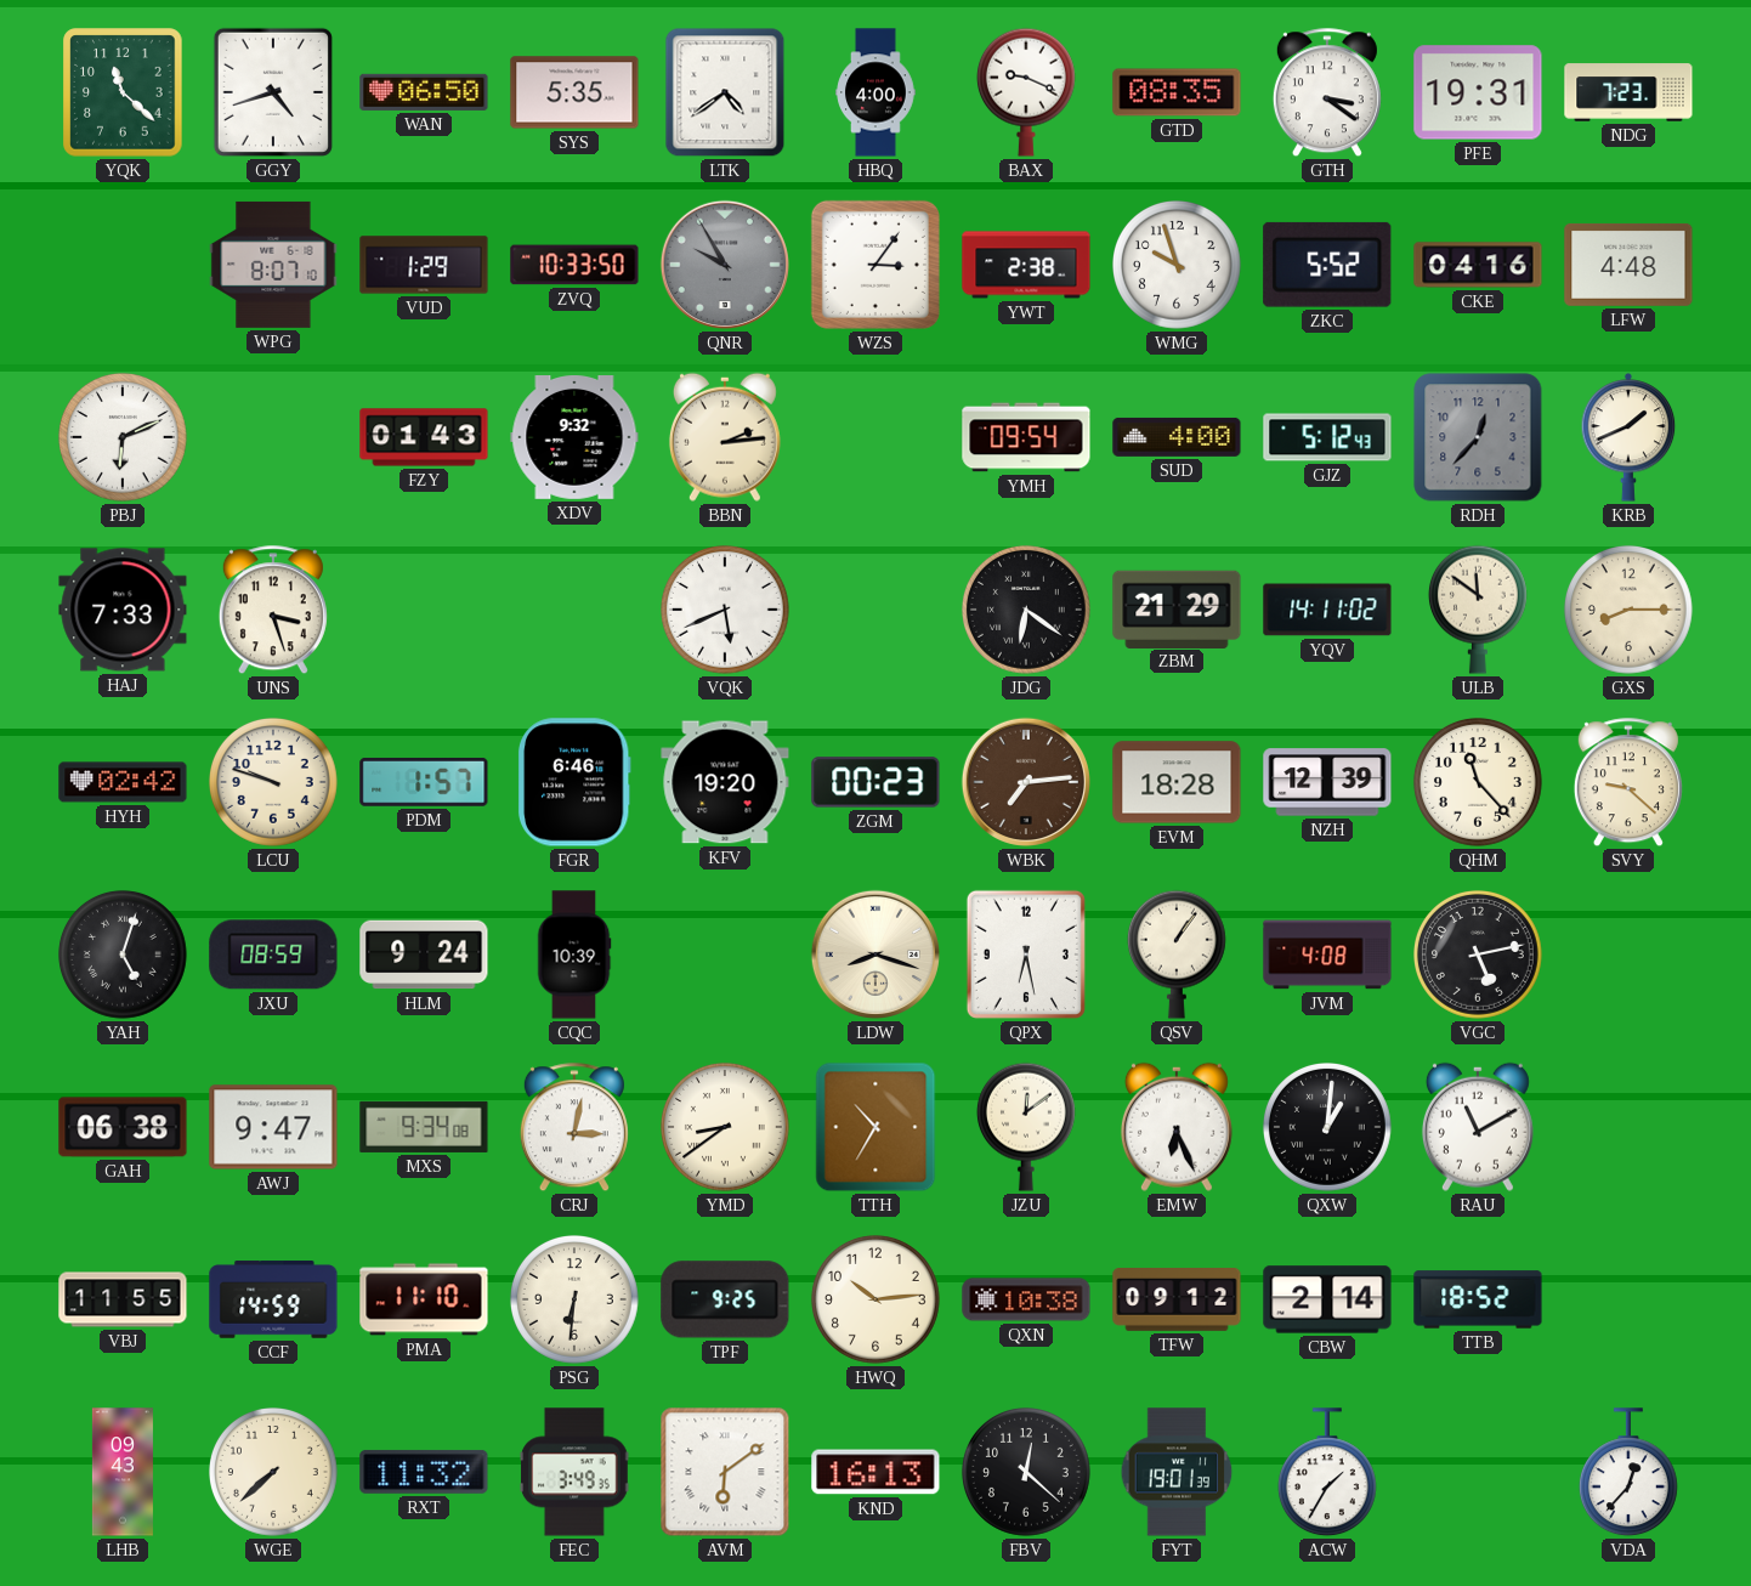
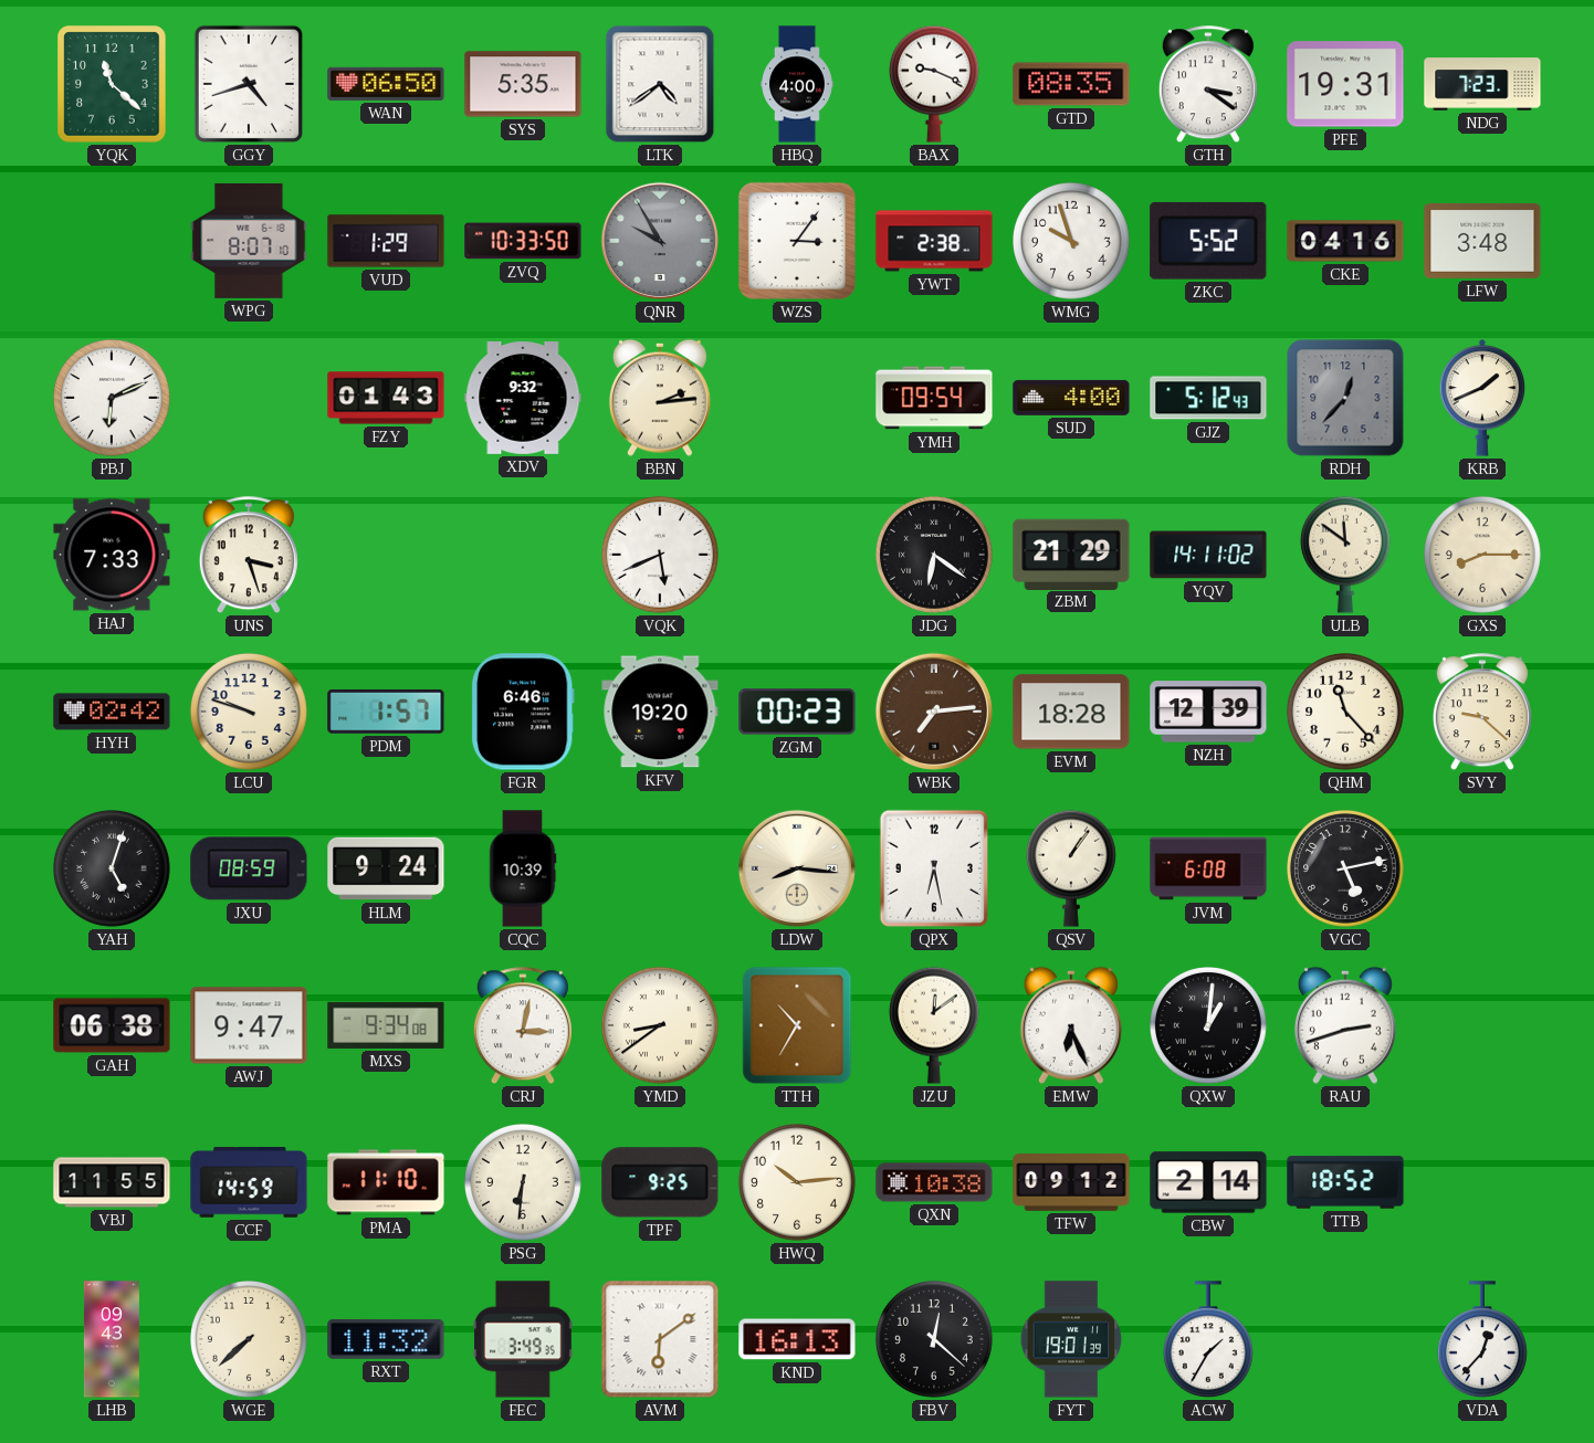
LFW: 4:48 -> 3:48 (1482, 241)
LDW: 8:18 -> 8:16 (797, 868)
JVM: 4:08 -> 6:08 (1208, 868)
RAU: 11:10 -> 2:42 (1345, 1025)
